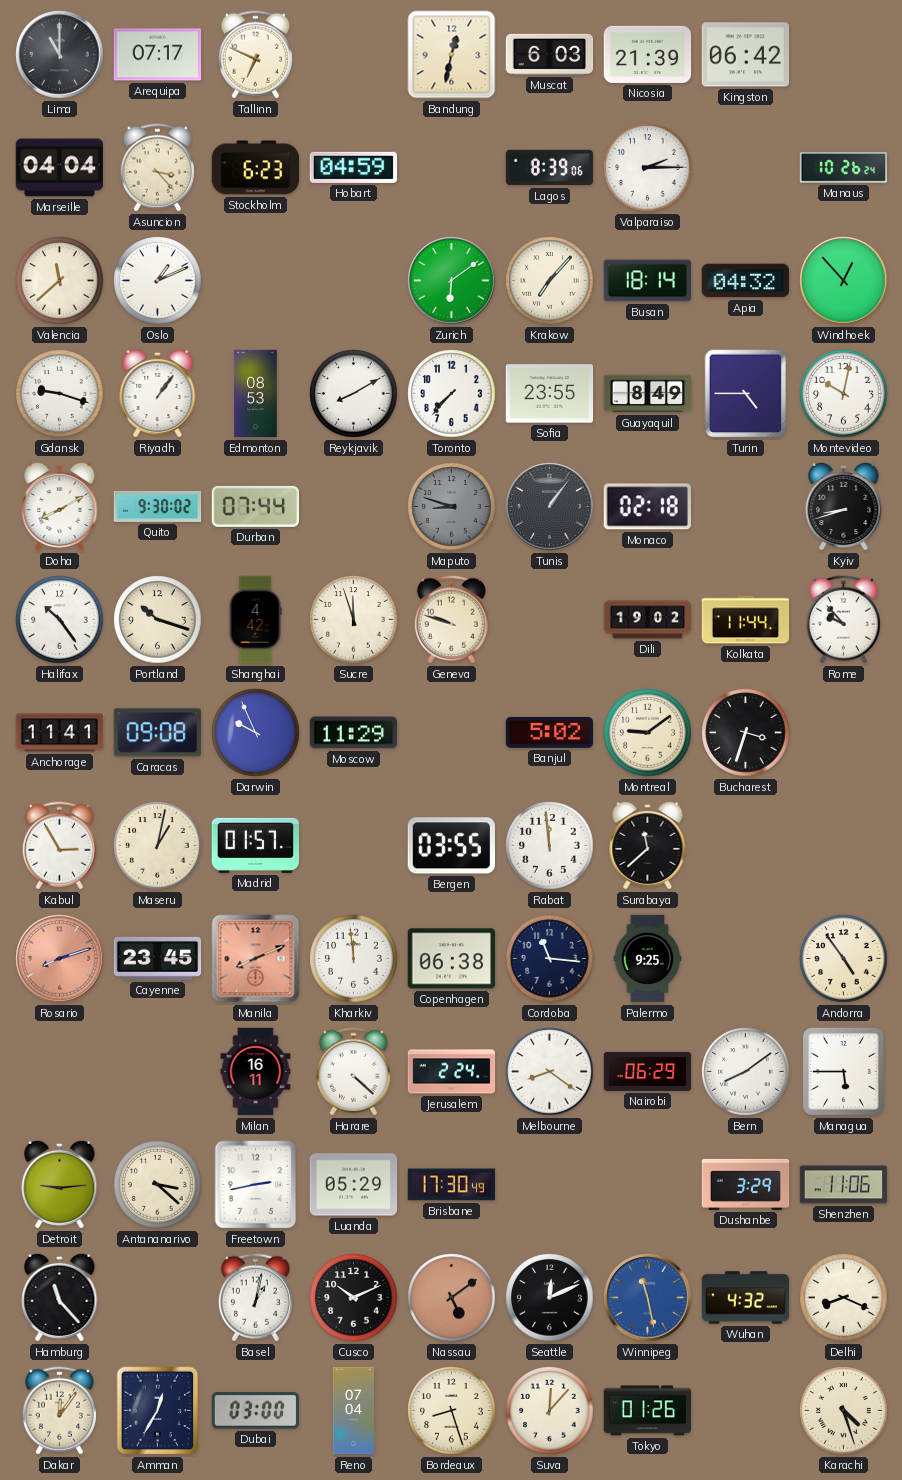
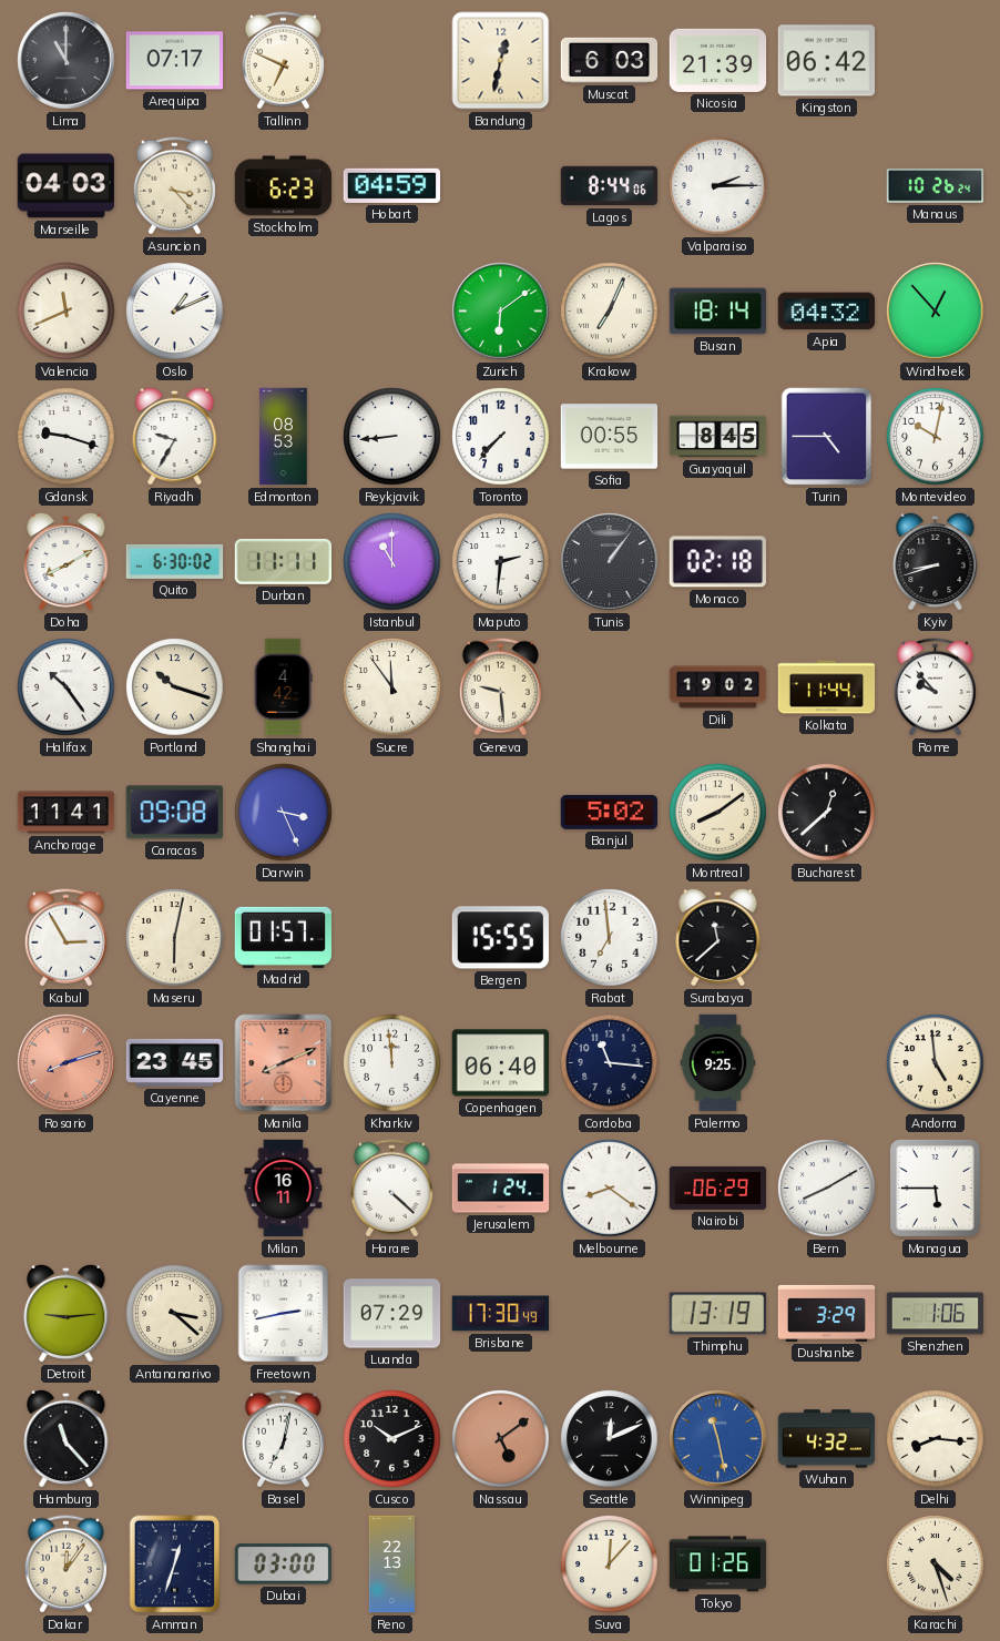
Marseille: 04:04 -> 04:03 (65, 186)
Lagos: 8:39 -> 8:44 (610, 186)
Valencia: 11:38 -> 11:41 (67, 312)
Krakow: 7:07 -> 7:04 (610, 312)
Riyadh: 1:06 -> 9:35 (175, 436)
Reykjavik: 8:10 -> 8:44 (392, 437)
Sofia: 23:55 -> 00:55 (610, 437)
Guayaquil: 8:49 -> 8:45 (718, 437)
Quito: 9:30 -> 6:30 (175, 561)
Durban: 07:44 -> 11:11 (283, 561)
Istanbul: none -> 11:00 (392, 562)
Maputo: 8:48 -> 2:31 (501, 562)
Maputo dial: grey -> white (501, 562)
Sucre: 11:57 -> 11:54 (392, 687)
Geneva: 9:48 -> 9:29 (500, 687)
Darwin: 9:56 -> 3:26 (284, 813)
Moscow: 11:29 -> none (354, 733)
Montreal: 9:09 -> 8:09 (718, 813)
Bucharest: 3:33 -> 12:38 (827, 813)
Maseru: 1:02 -> 6:02 (175, 938)
Bergen: 03:55 -> 15:55 (500, 938)
Rabat: 11:59 -> 6:59 (610, 938)
Copenhagen: 06:38 -> 06:40 (501, 1063)
Andorra: 4:54 -> 4:59 (936, 1063)
Jerusalem: 2:24 -> 1:24 (501, 1189)
Bern: 8:09 -> 8:10 (827, 1189)
Luanda: 05:29 -> 07:29 (392, 1314)
Thimphu: none -> 13:19 (717, 1314)
Shenzhen: 11:06 -> 1:06 (936, 1314)
Basel: 1:02 -> 7:02 (283, 1439)
Delhi: 8:19 -> 8:16 (936, 1439)
Amman: 12:35 -> 12:33 (175, 1564)
Reno: 07:04 -> 22:13 (392, 1564)
Bordeaux: 8:27 -> none (452, 1411)
